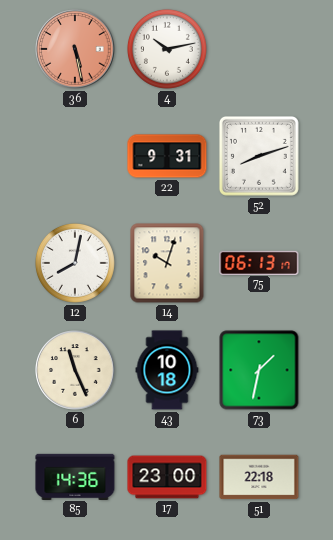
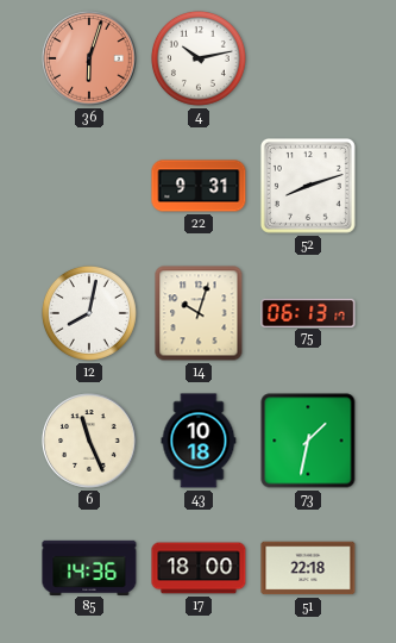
36: 5:28 -> 6:03 (89, 58)
17: 23:00 -> 18:00 (199, 568)
